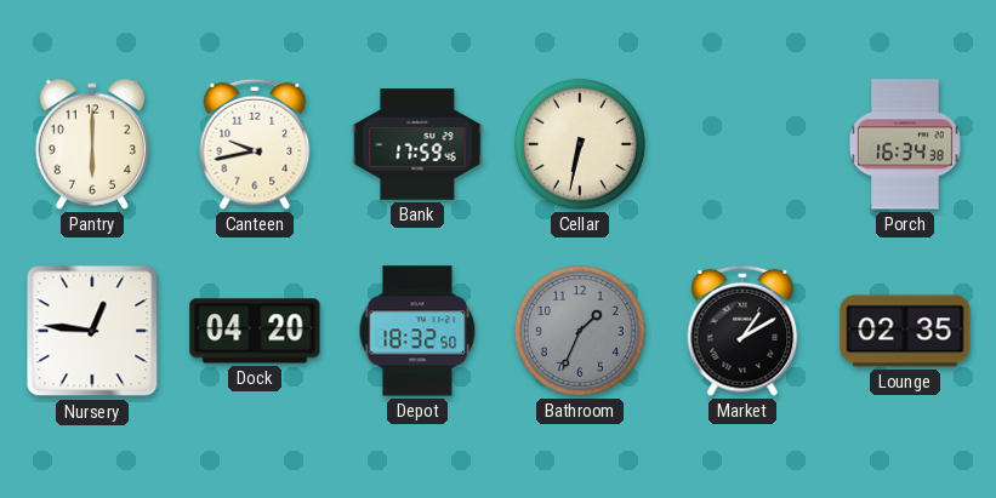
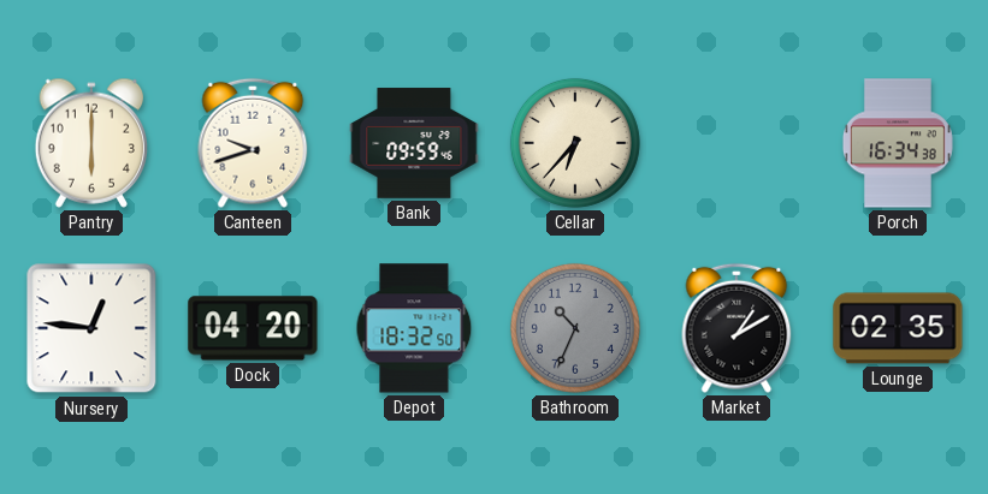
Canteen: 9:43 -> 9:42 (253, 143)
Bank: 17:59 -> 09:59 (414, 143)
Cellar: 6:32 -> 6:37 (575, 143)
Bathroom: 1:34 -> 10:34 (575, 328)
